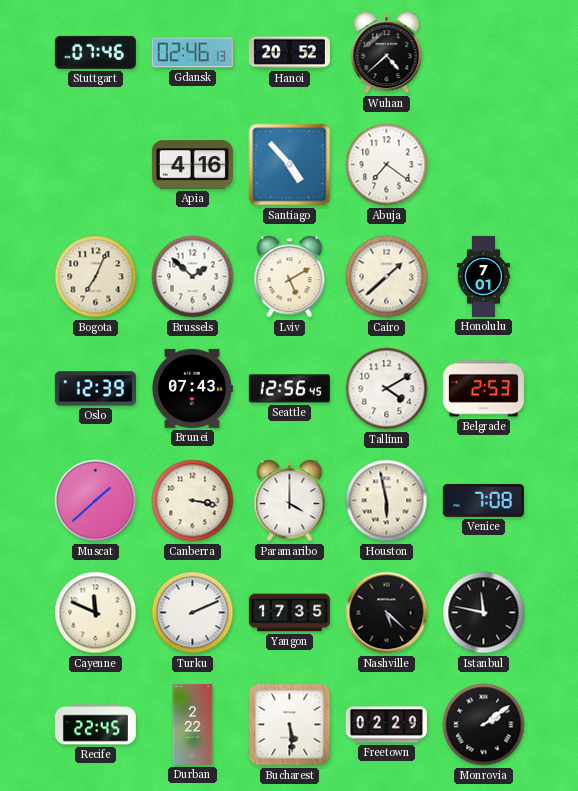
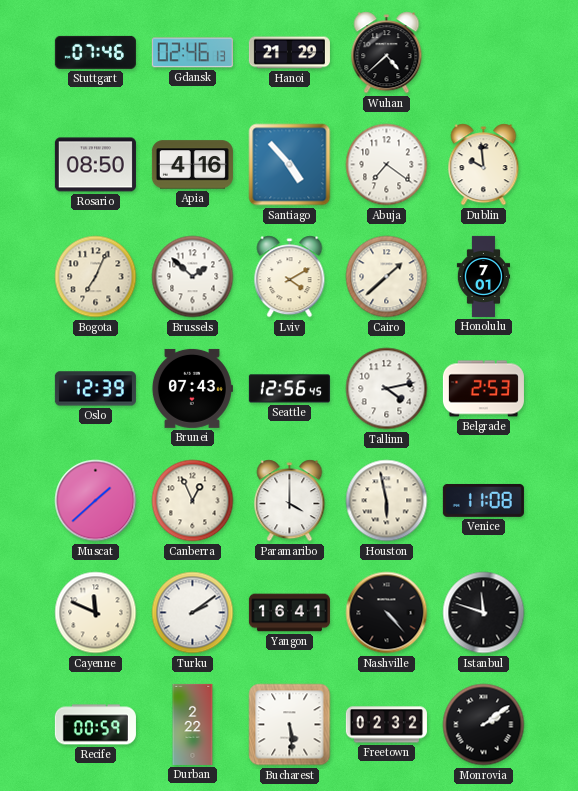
Hanoi: 20:52 -> 21:29 (289, 53)
Rosario: none -> 08:50 (95, 165)
Dublin: none -> 9:59 (484, 165)
Lviv: 5:10 -> 4:10 (290, 277)
Tallinn: 4:10 -> 4:13 (387, 389)
Canberra: 3:17 -> 12:56 (193, 501)
Venice: 7:08 -> 11:08 (483, 500)
Turku: 2:11 -> 2:09 (193, 613)
Yangon: 17:35 -> 16:41 (289, 613)
Nashville: 5:22 -> 4:23 (387, 613)
Istanbul: 11:47 -> 11:48 (484, 613)
Recife: 22:45 -> 00:59 (95, 725)
Freetown: 02:29 -> 02:32 (386, 725)
